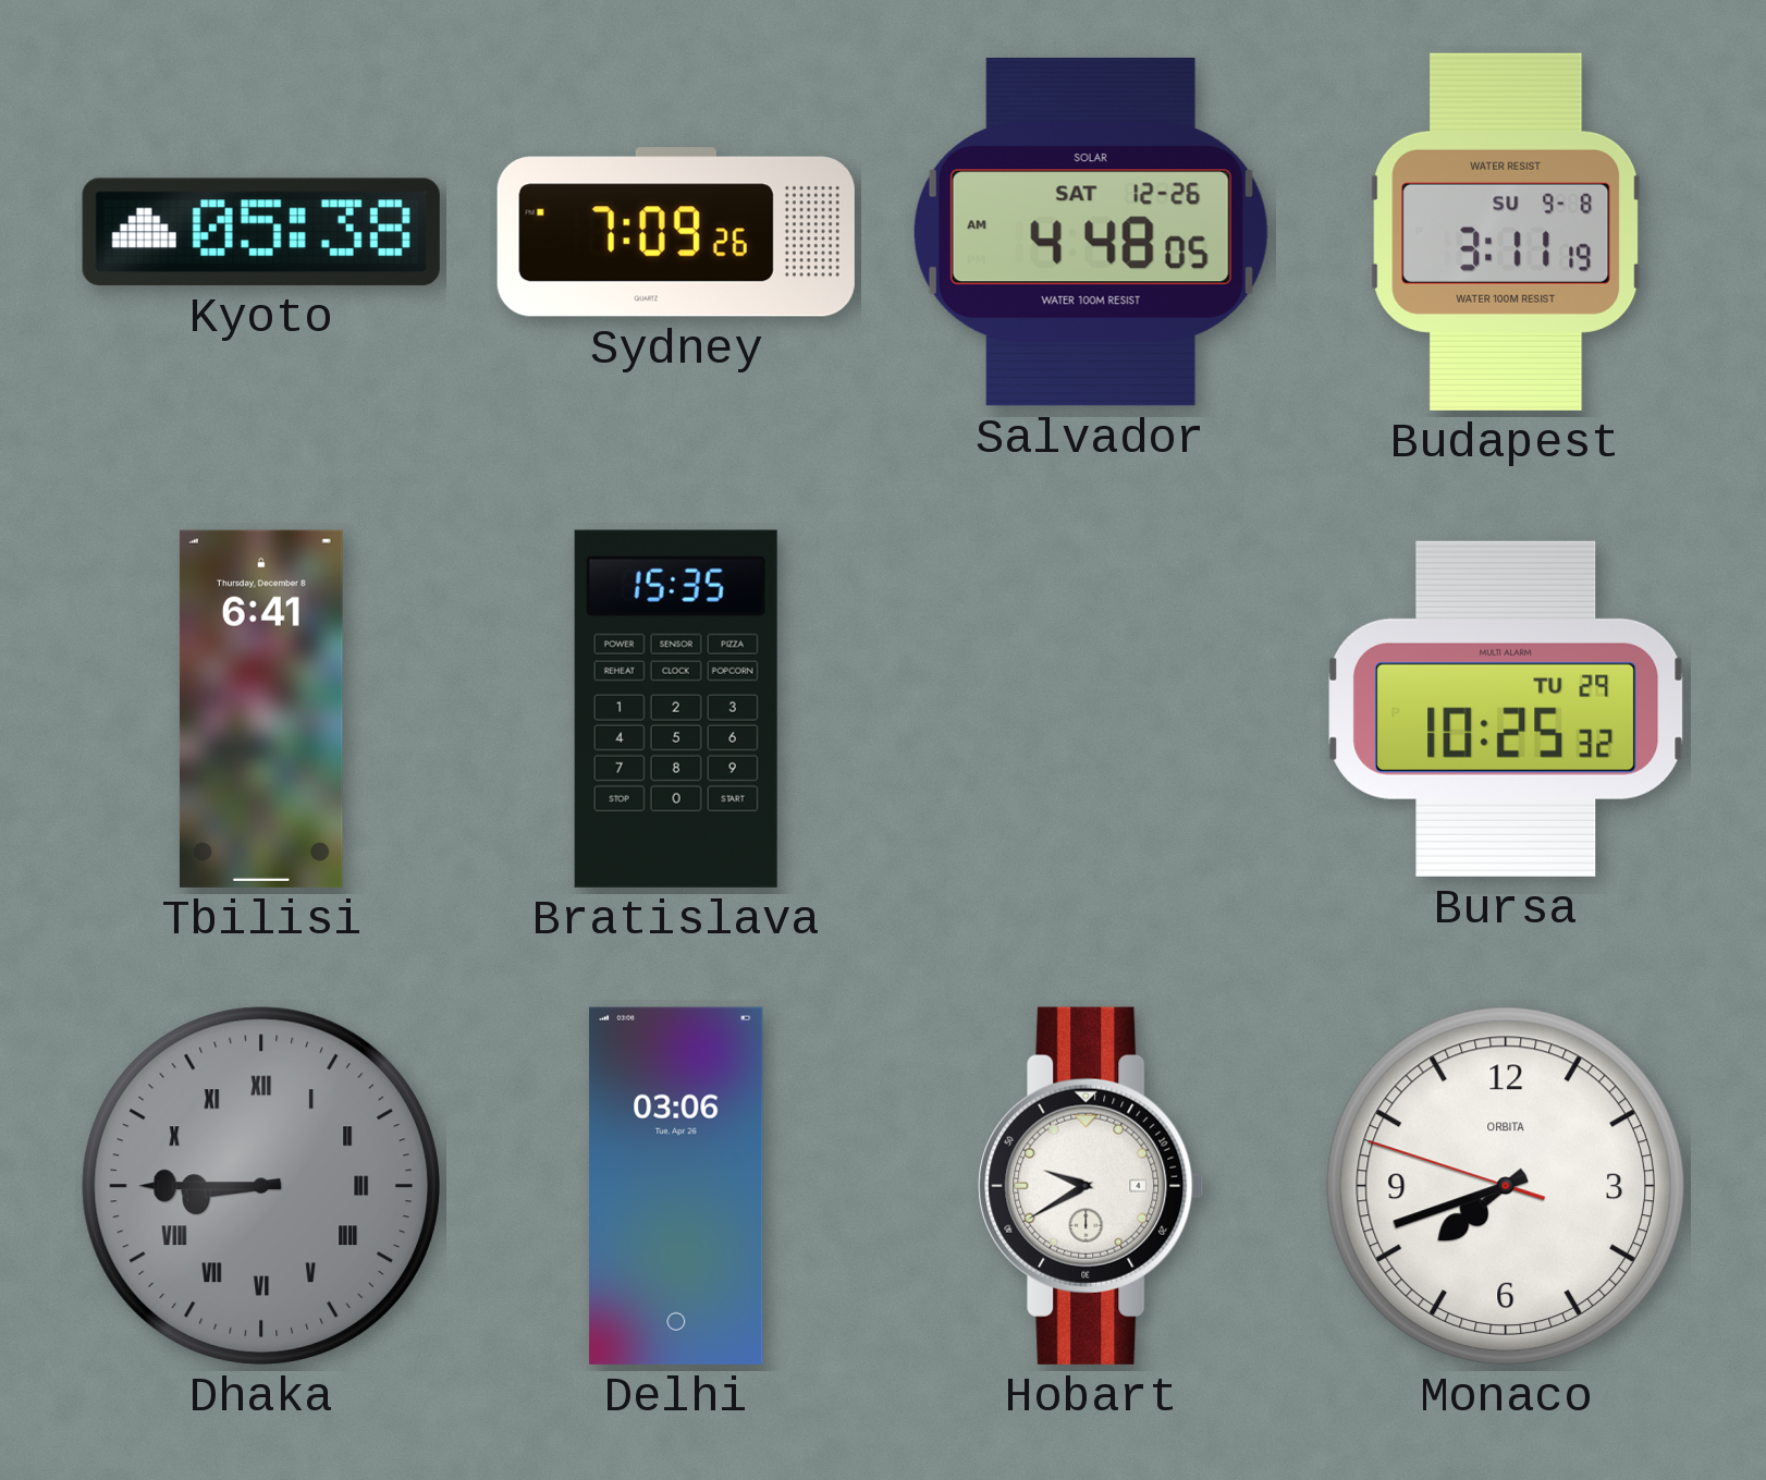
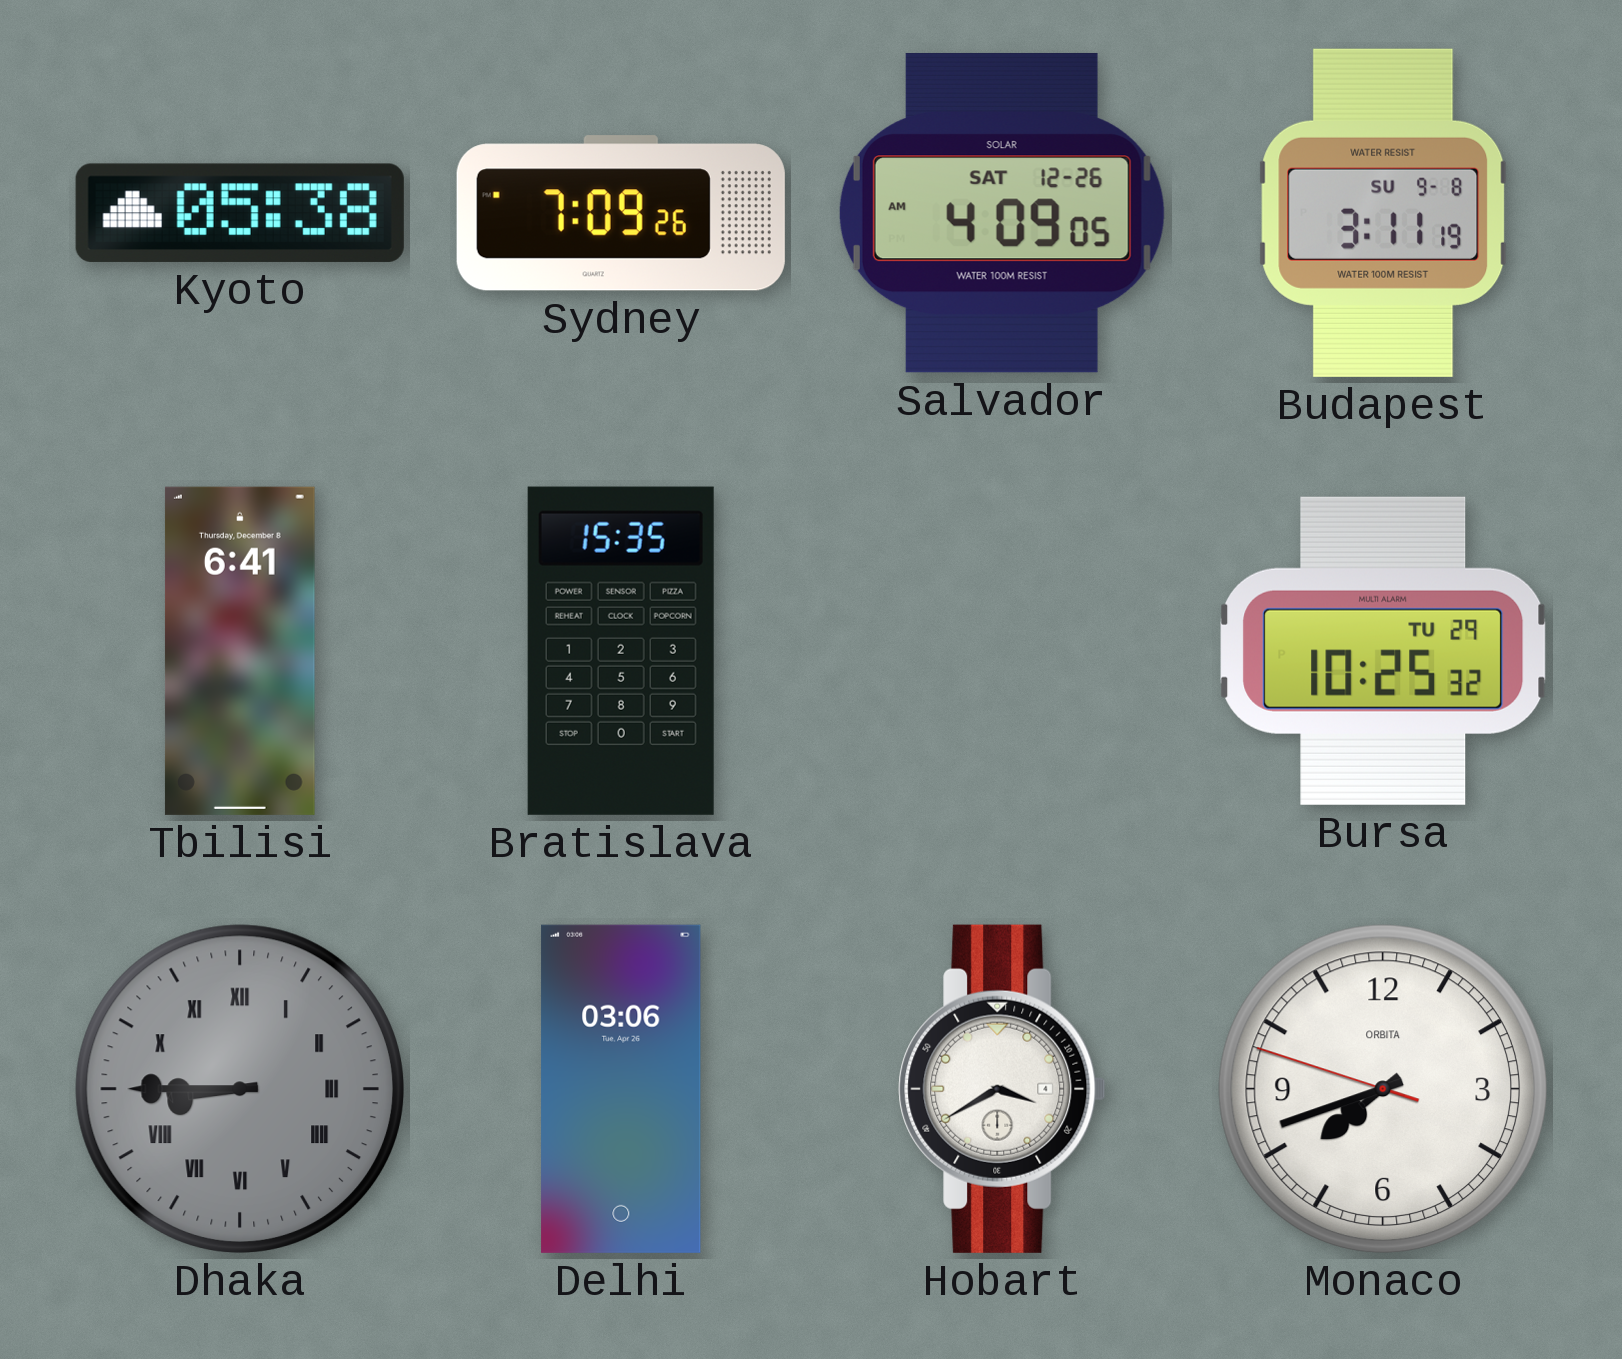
Salvador: 4:48 -> 4:09 (1002, 213)
Hobart: 9:40 -> 3:40 (1002, 1089)
